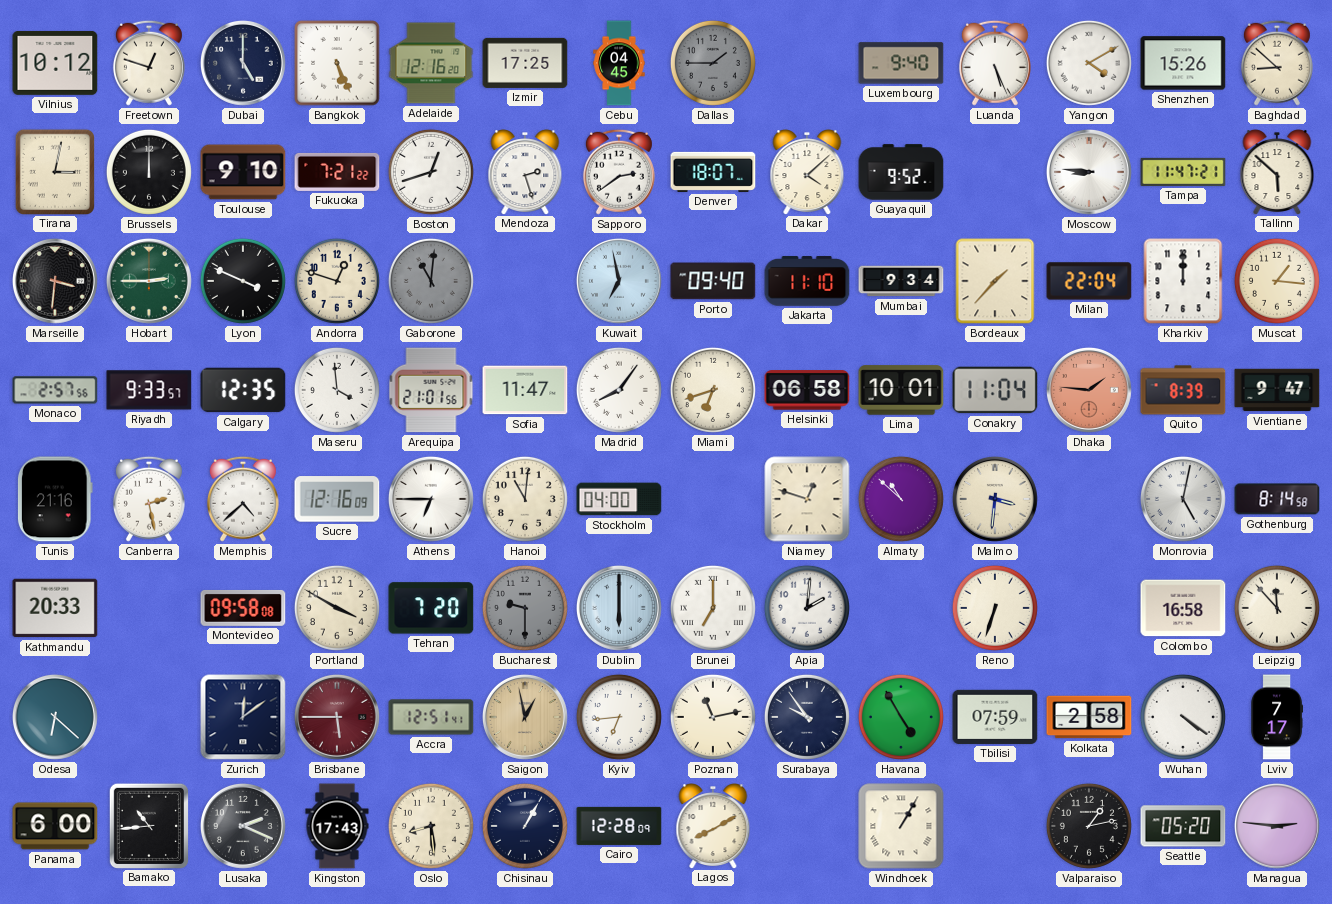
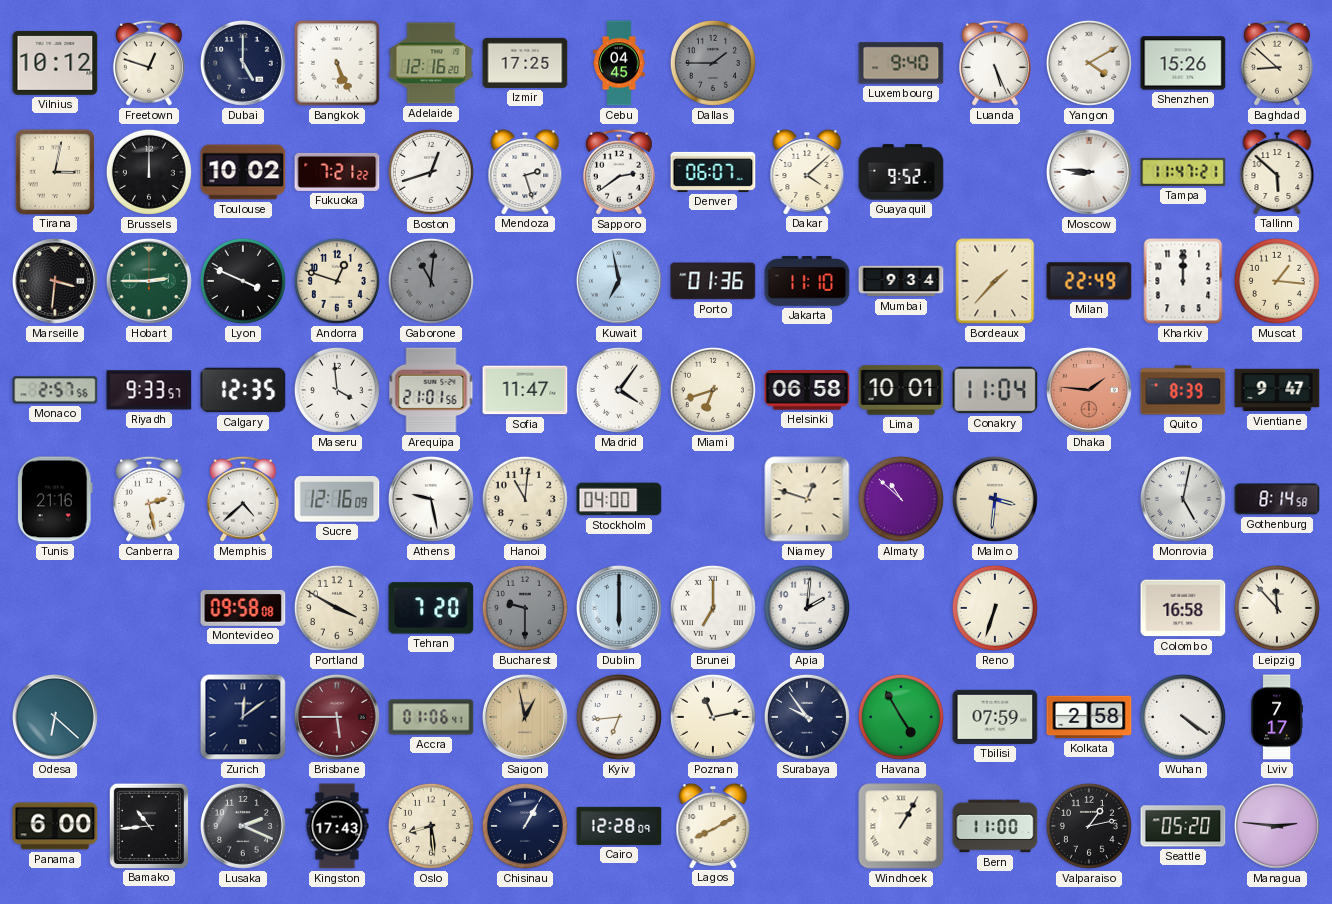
Toulouse: 9:10 -> 10:02 (243, 172)
Denver: 18:07 -> 06:07 (713, 172)
Porto: 09:40 -> 01:36 (713, 281)
Milan: 22:04 -> 22:49 (1089, 281)
Madrid: 8:06 -> 4:06 (619, 390)
Athens: 6:45 -> 9:28 (431, 499)
Kathmandu: 20:33 -> none (55, 608)
Accra: 12:51 -> 01:06 (431, 717)
Bern: none -> 11:00 (995, 826)
